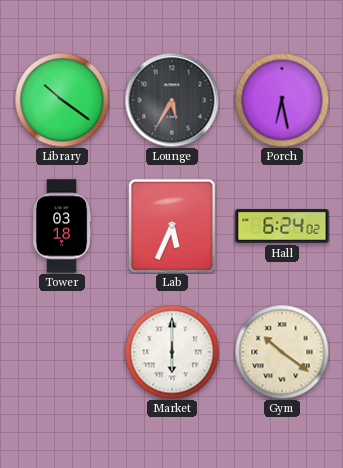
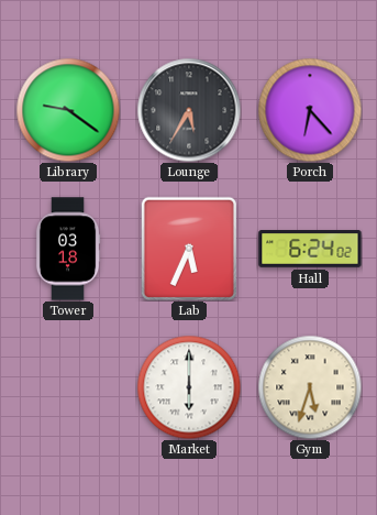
Library: 10:21 -> 9:21 (68, 110)
Porch: 6:28 -> 6:23 (310, 110)
Gym: 10:21 -> 5:33 (310, 387)
